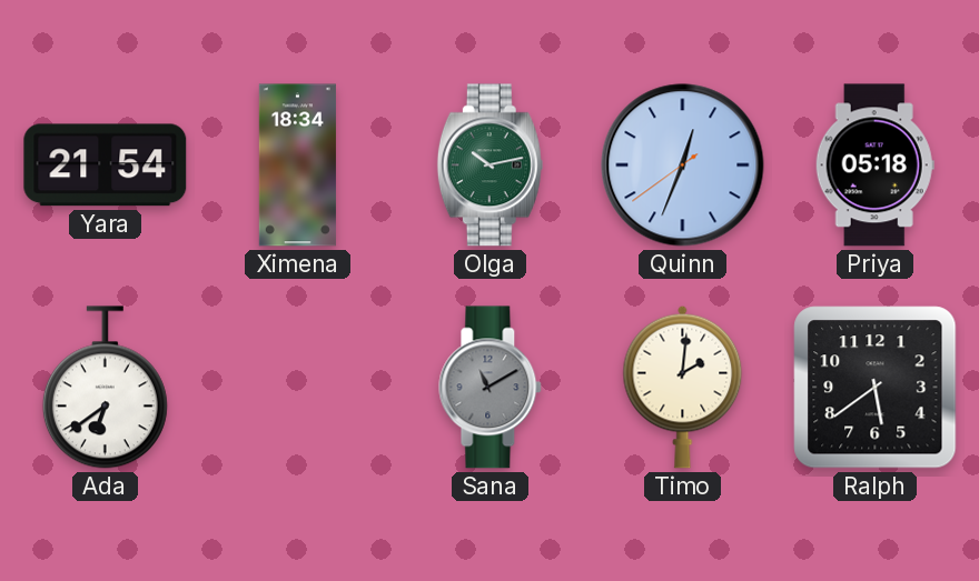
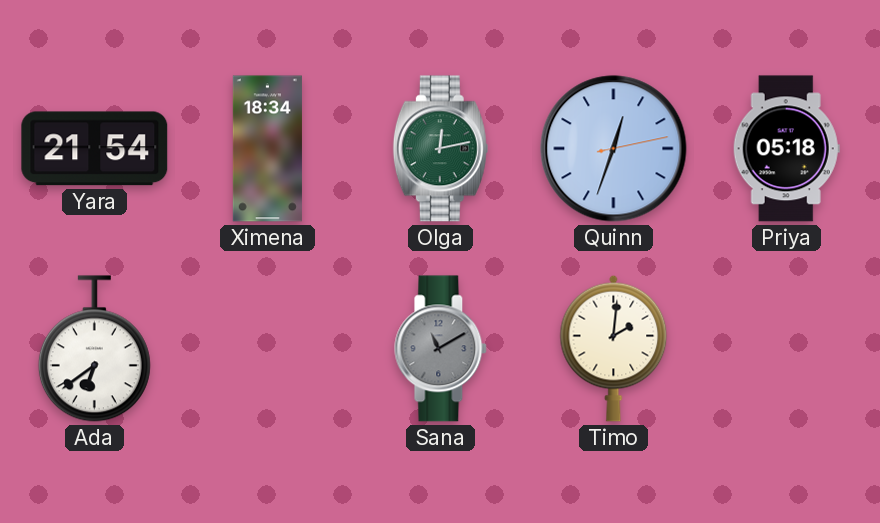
Olga: 10:13 -> 12:13 (440, 149)
Quinn: 12:33:39 -> 12:33:13 (614, 149)
Ralph: 5:39 -> none (876, 388)
